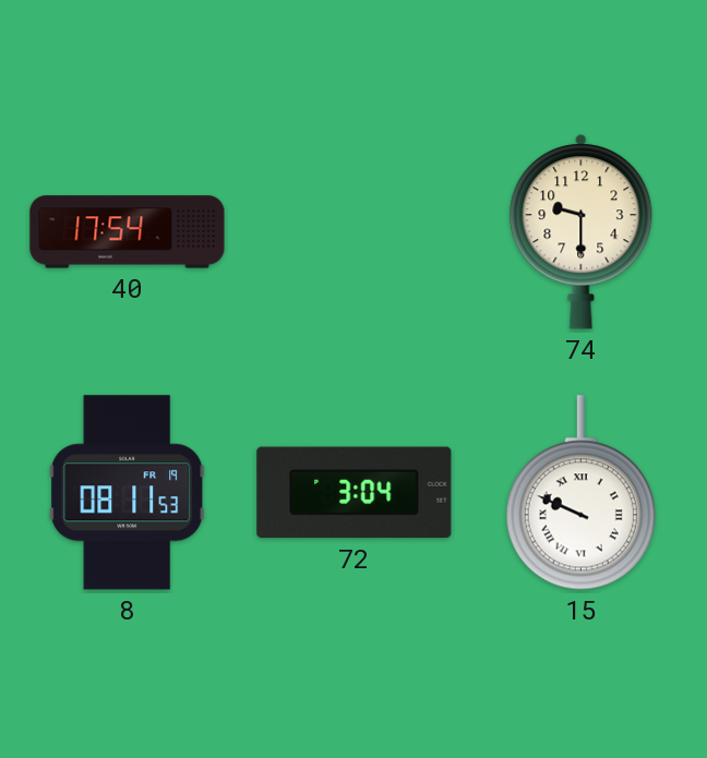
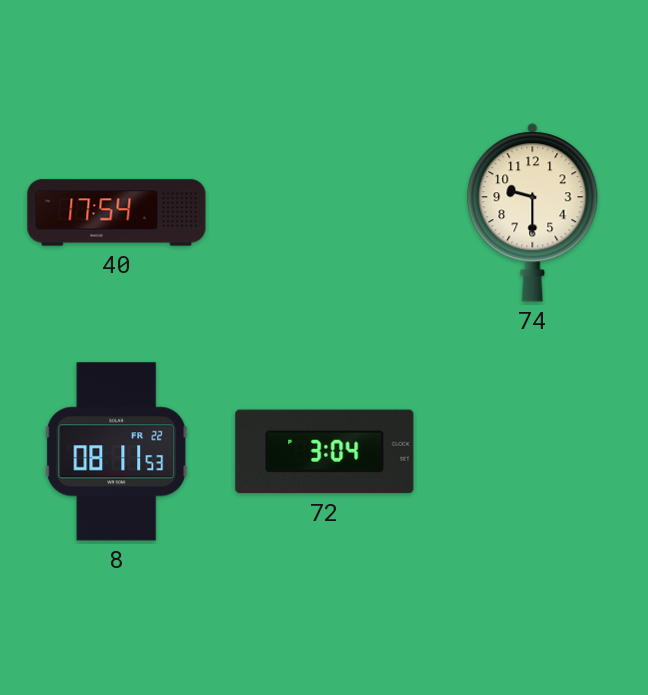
8 date: FR 19 -> FR 22 (117, 452)
15: 9:49 -> none (580, 493)
